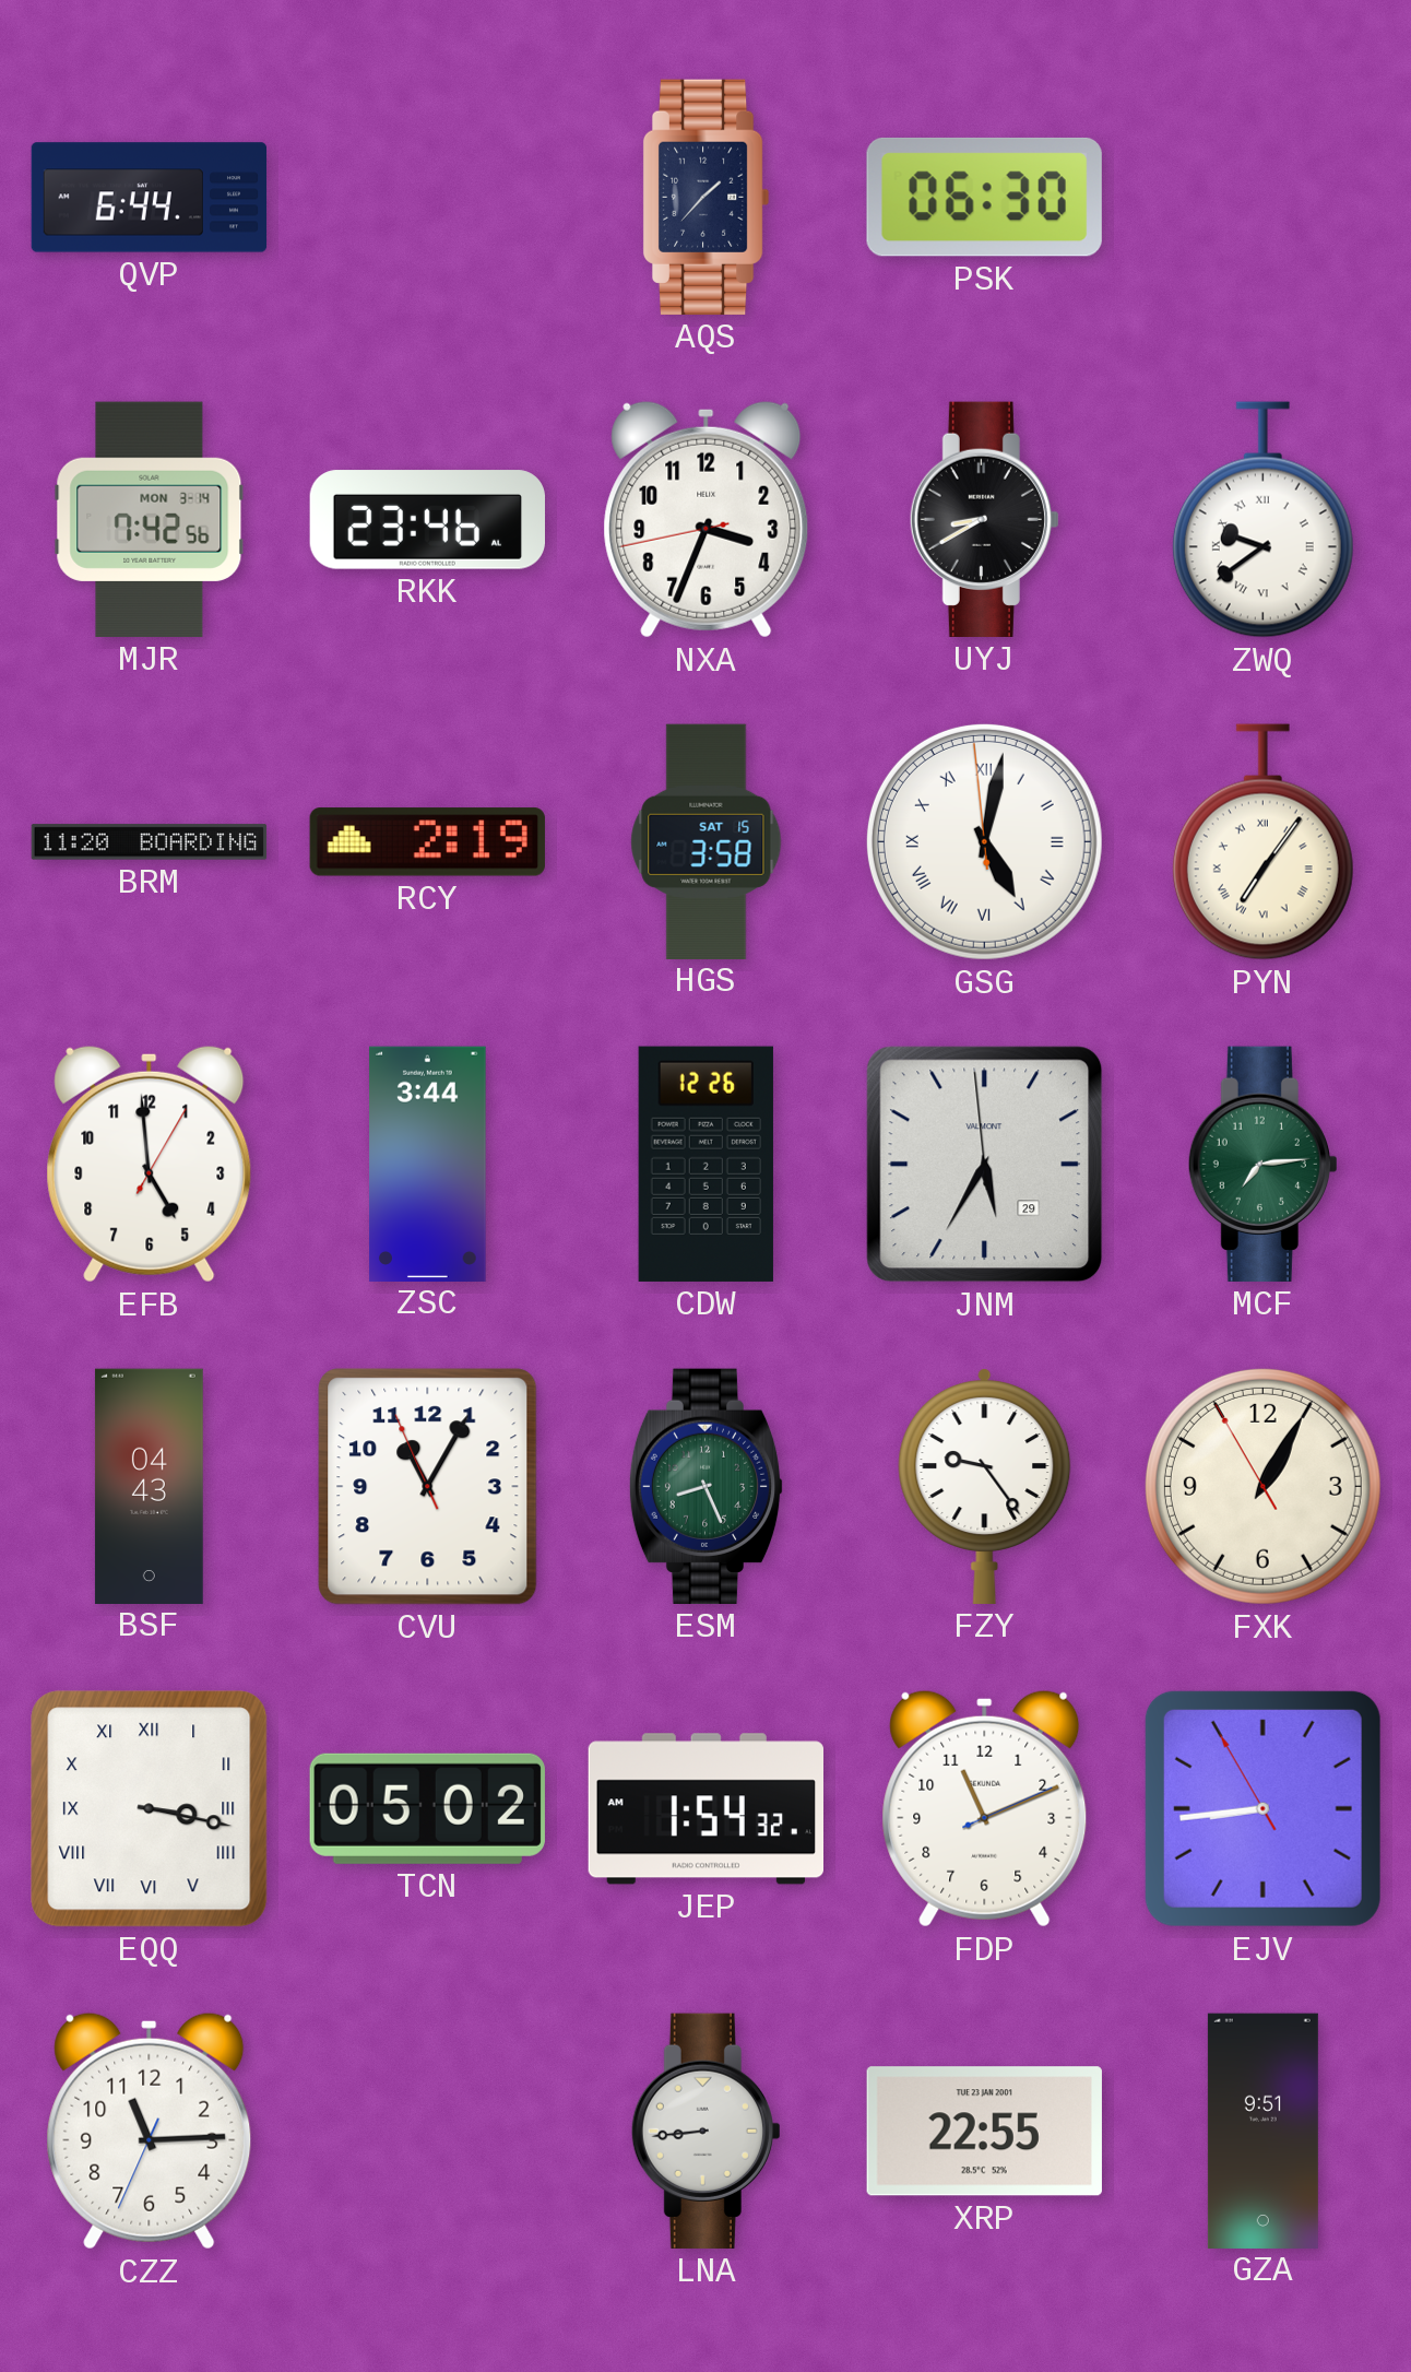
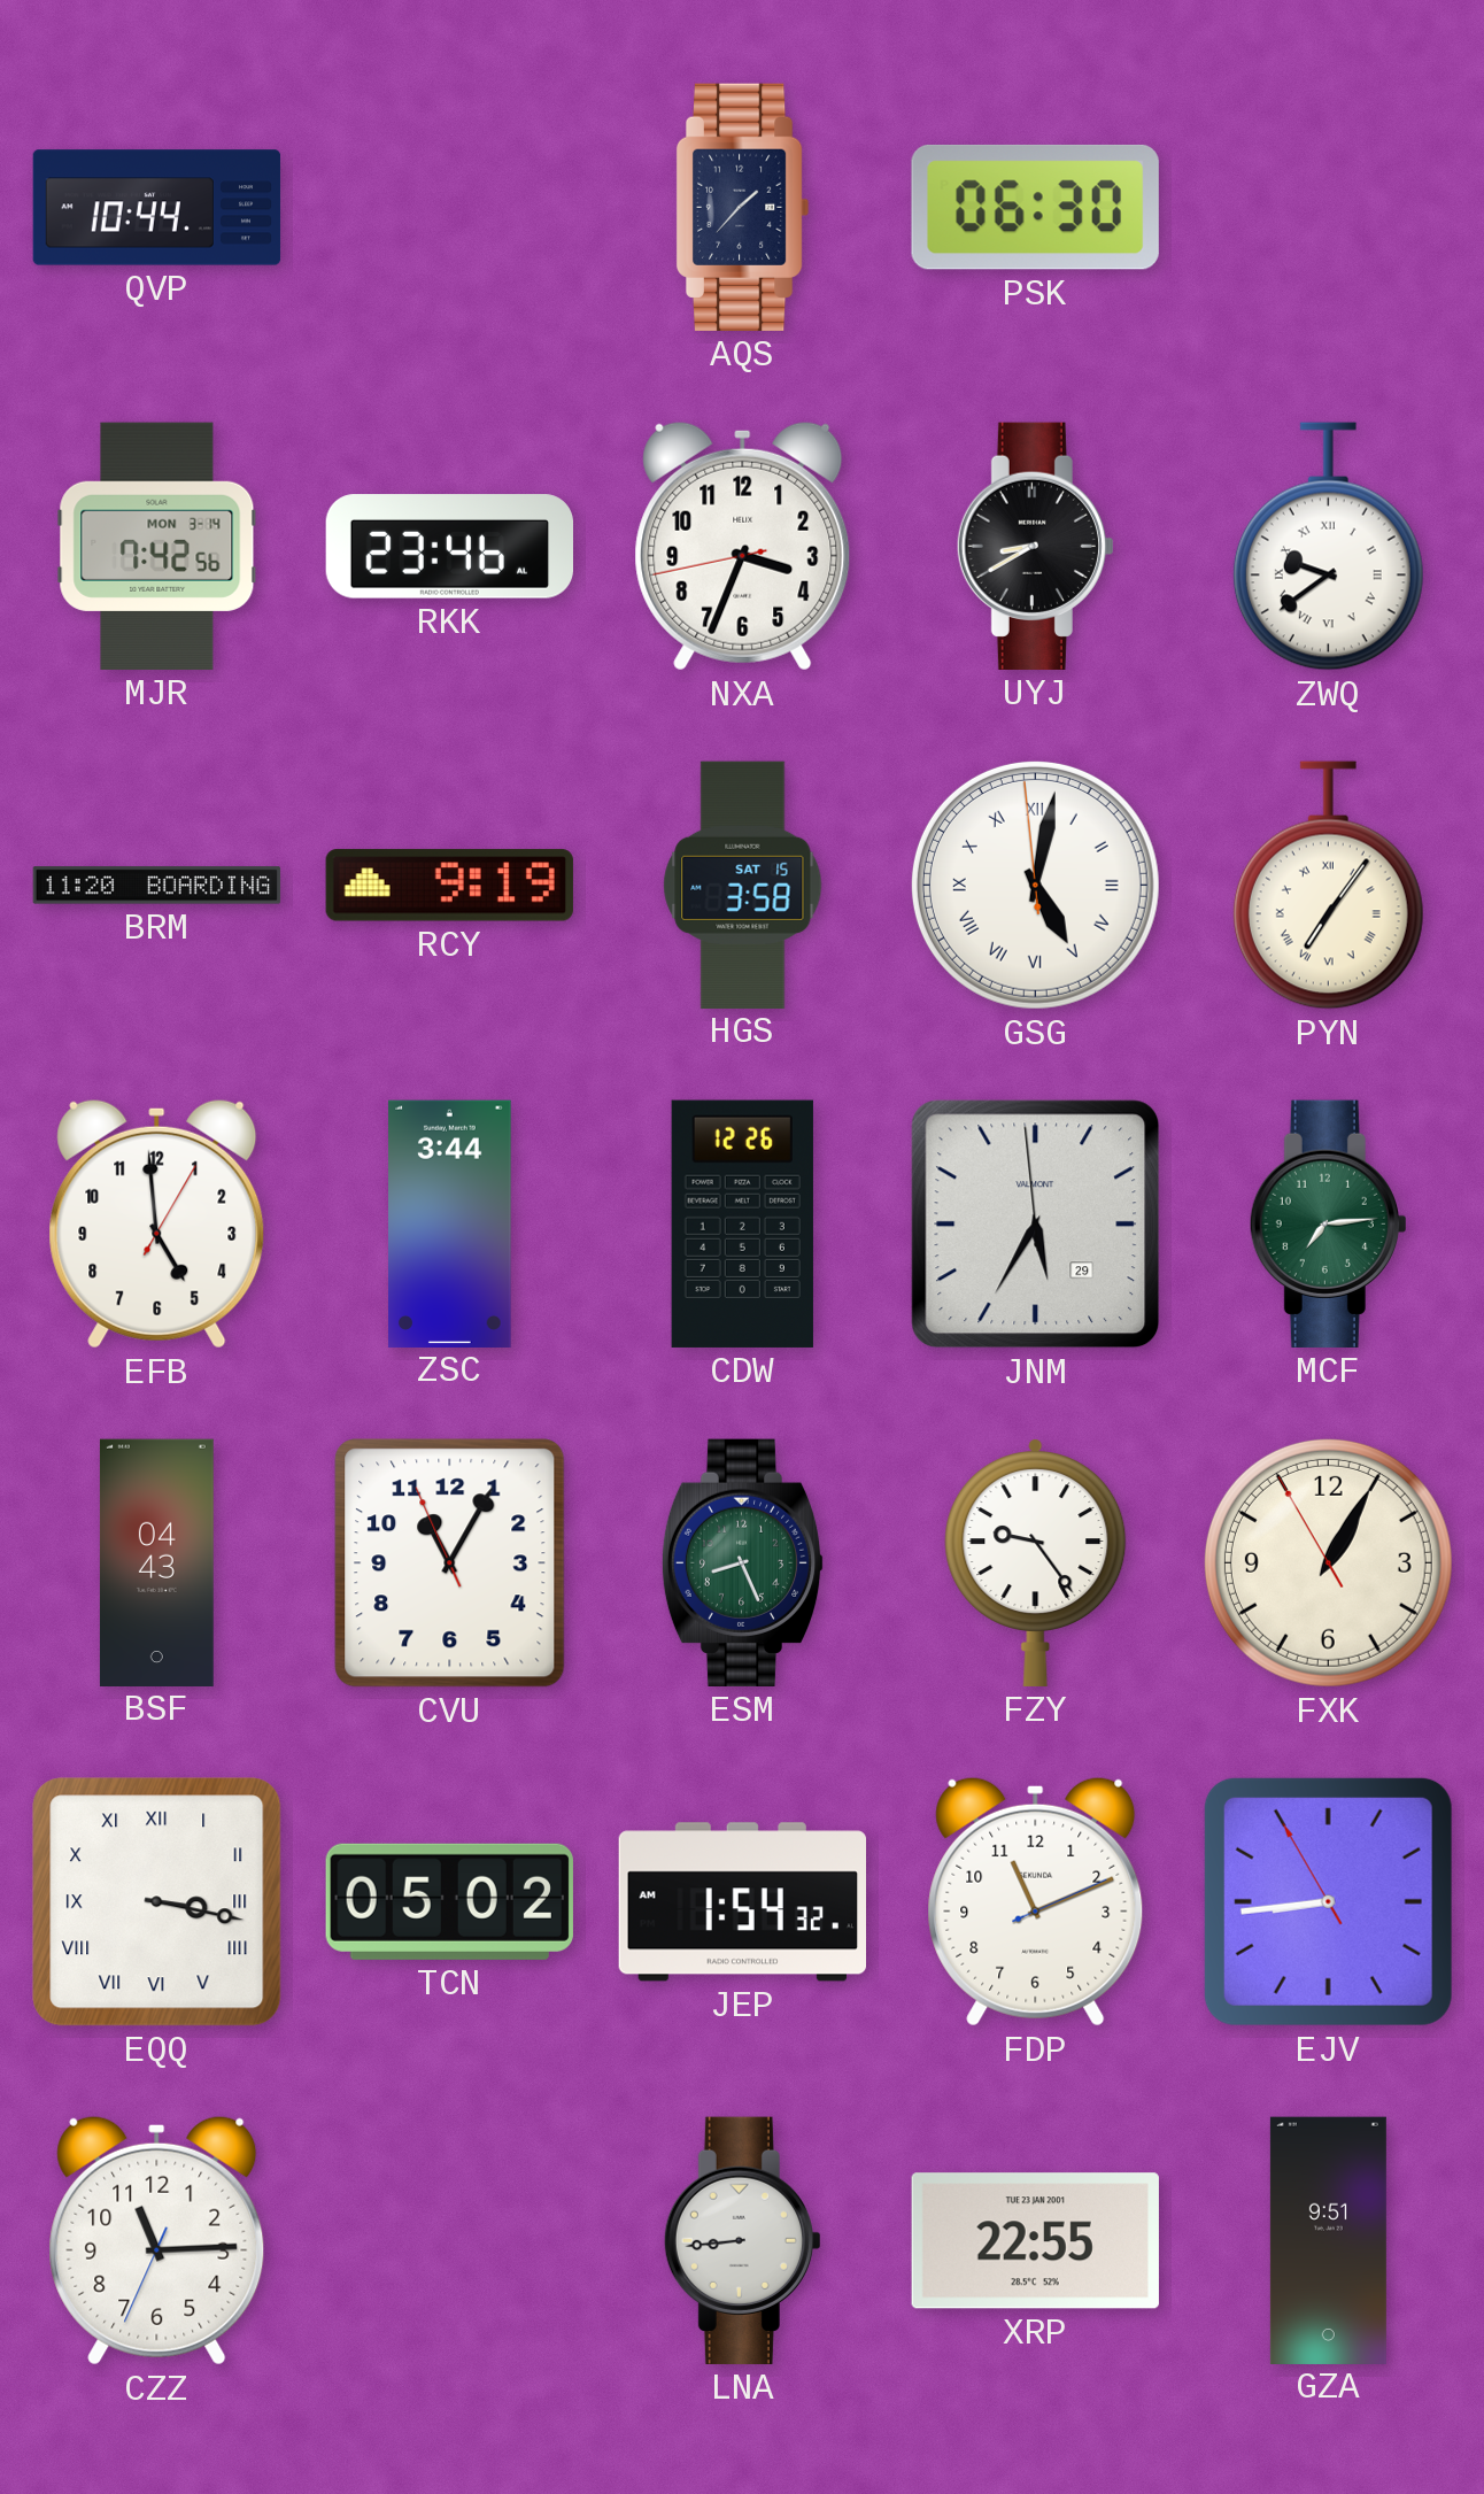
QVP: 6:44 -> 10:44 (157, 208)
RCY: 2:19 -> 9:19 (449, 886)
